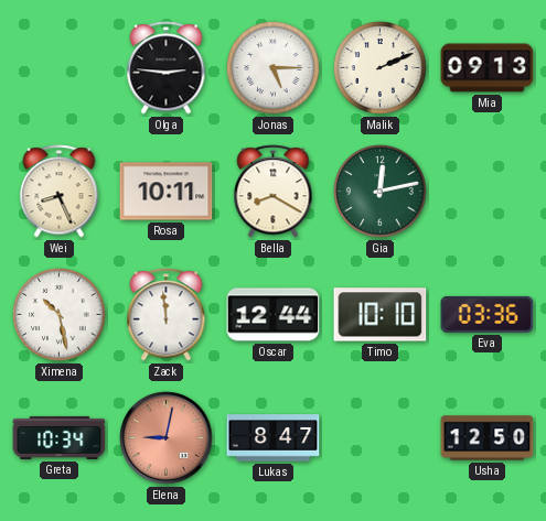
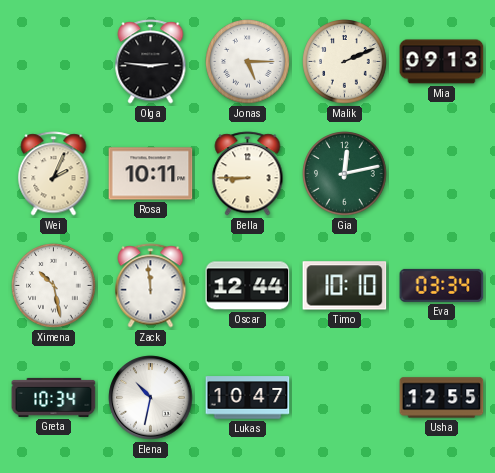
Wei: 8:26 -> 2:04 (54, 174)
Bella: 8:20 -> 8:45 (248, 174)
Eva: 03:36 -> 03:34 (442, 285)
Elena: 9:02 -> 10:32 (151, 398)
Elena dial: salmon -> white (151, 398)
Lukas: 8:47 -> 10:47 (248, 398)
Usha: 12:50 -> 12:55 (442, 398)
